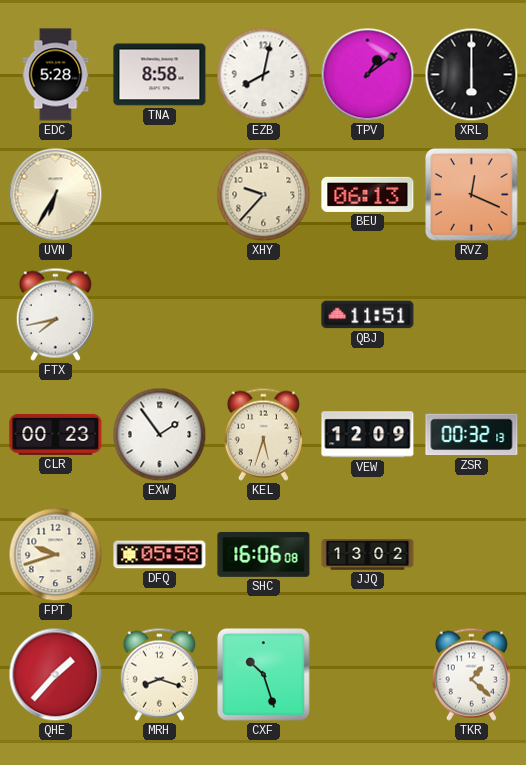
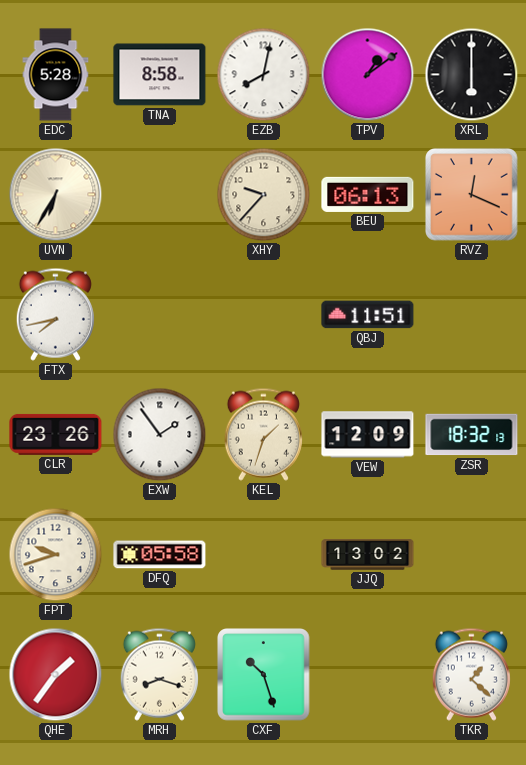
CLR: 00:23 -> 23:26 (56, 434)
KEL: 5:33 -> 1:33 (263, 434)
ZSR: 00:32 -> 18:32 (472, 435)
SHC: 16:06 -> none (264, 554)
QHE: 1:37 -> 1:36 (56, 675)
